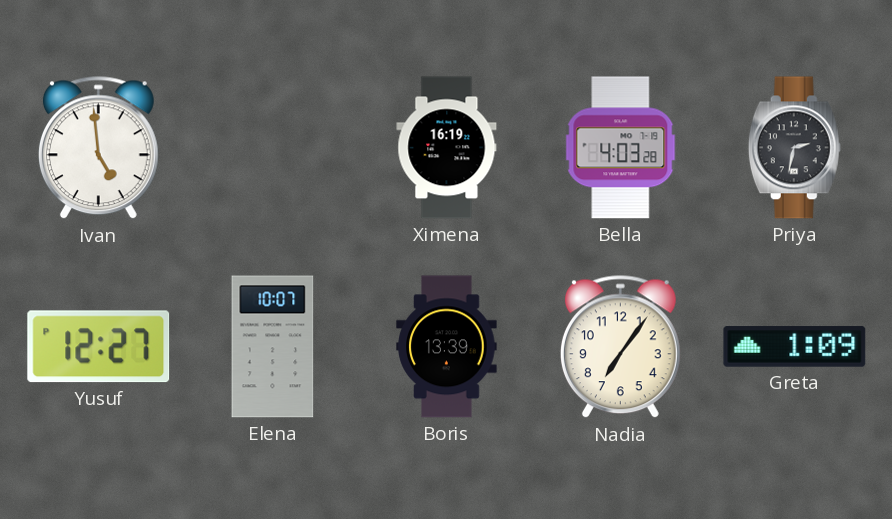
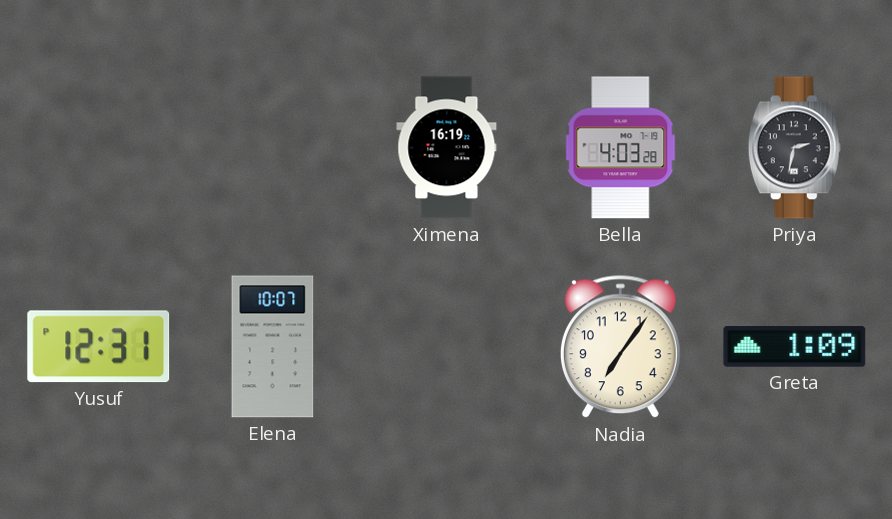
Ivan: 4:59 -> none (98, 148)
Yusuf: 12:27 -> 12:31 (99, 347)
Boris: 13:39 -> none (447, 347)
